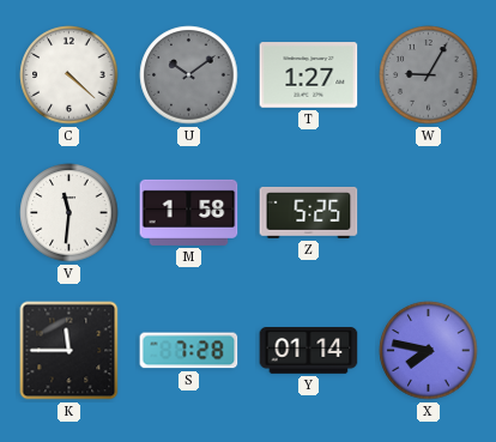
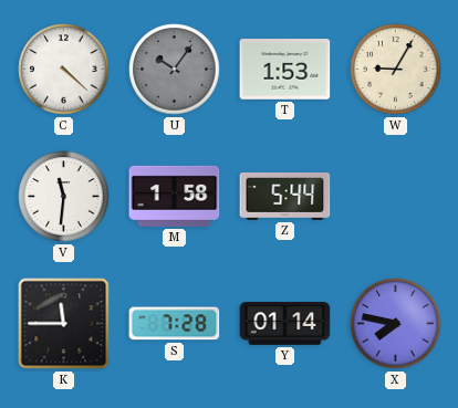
U: 10:09 -> 10:06 (175, 70)
T: 1:27 -> 1:53 (285, 70)
W dial: grey -> cream (396, 70)
Z: 5:25 -> 5:44 (285, 196)
